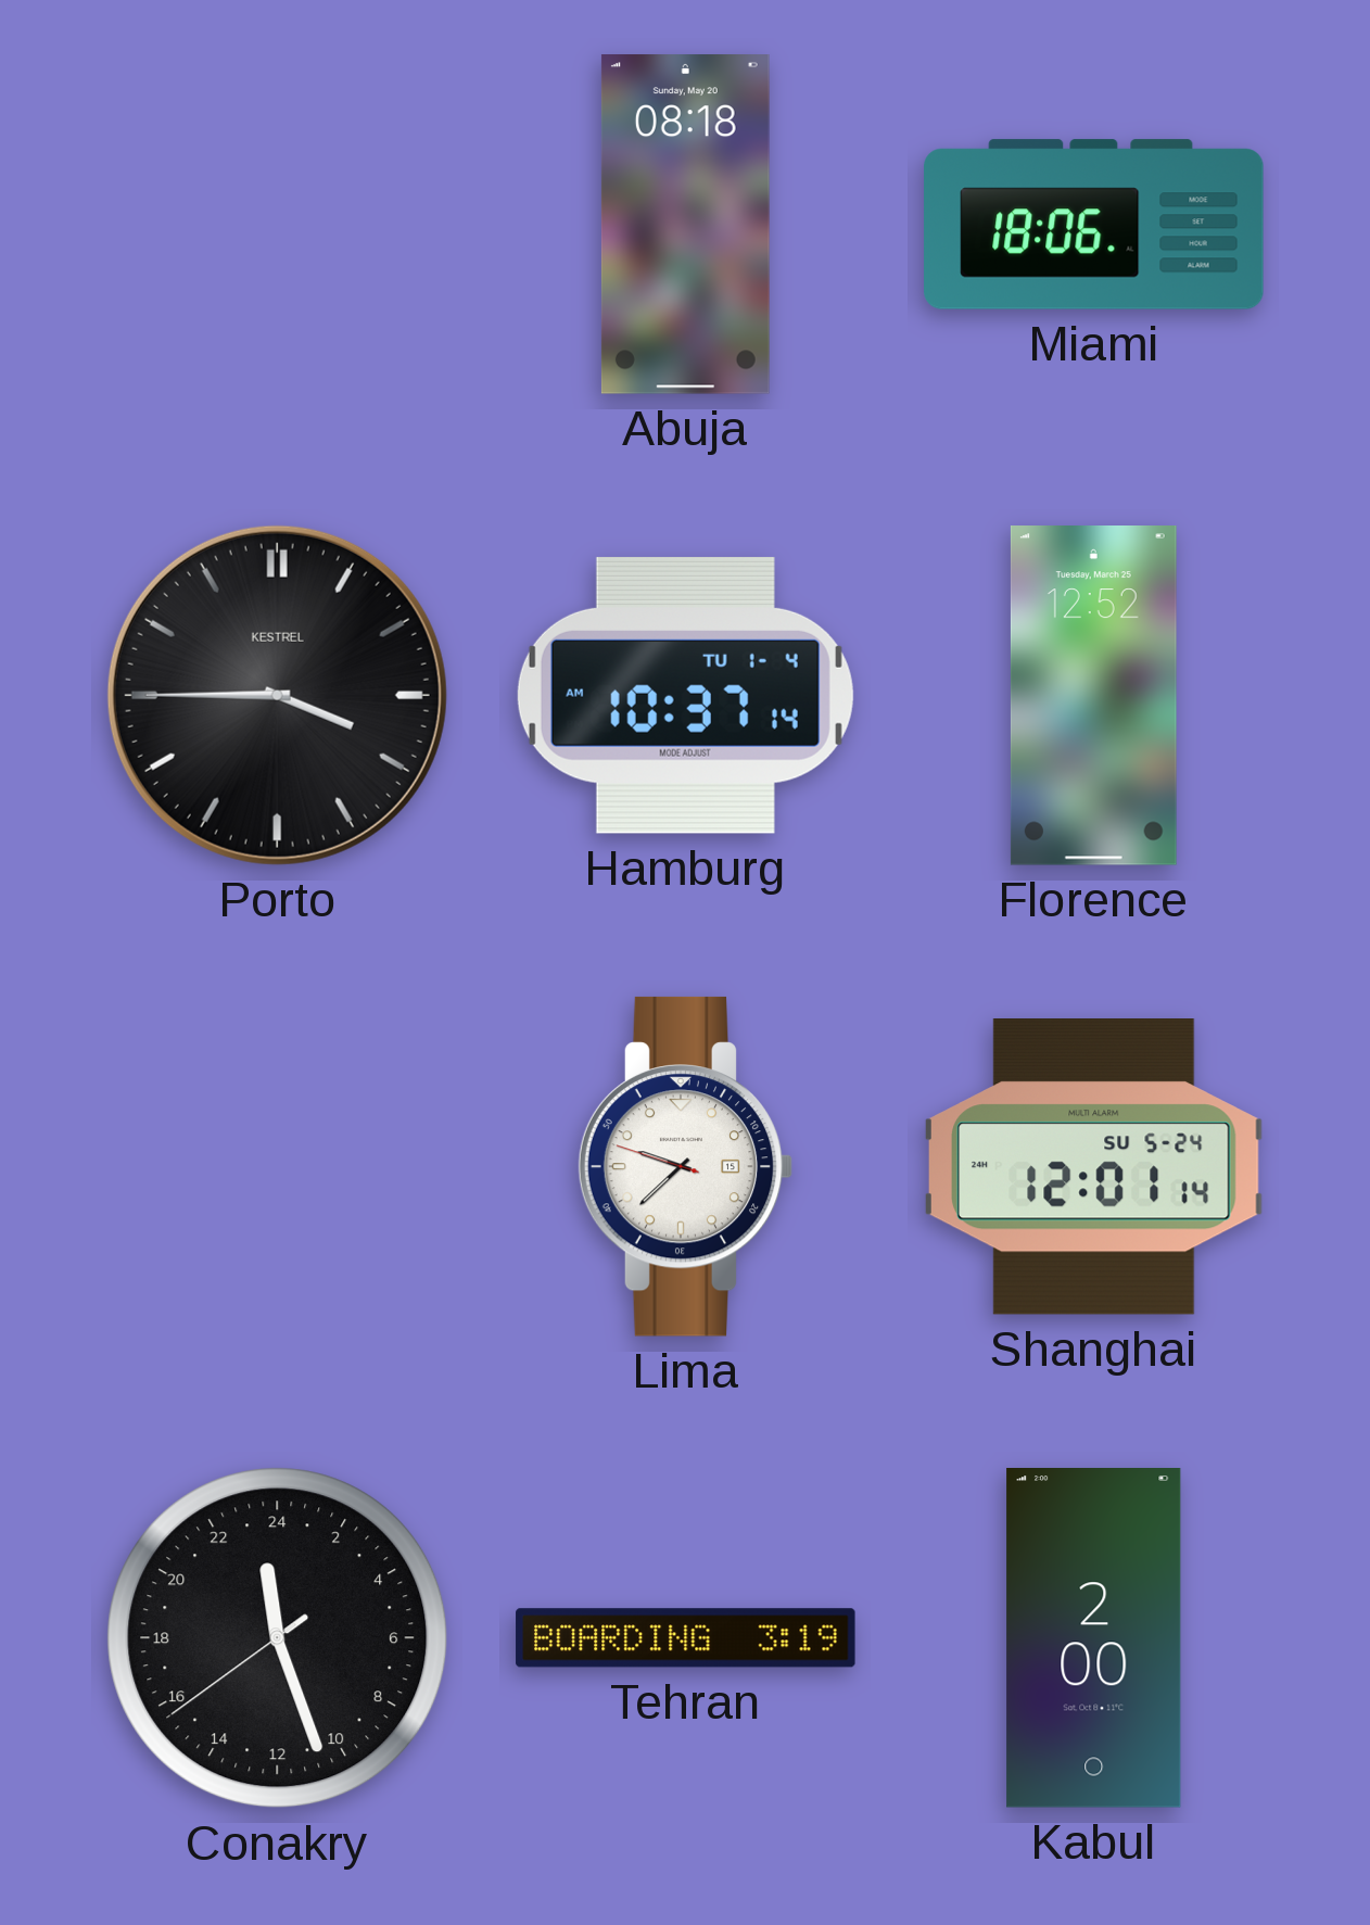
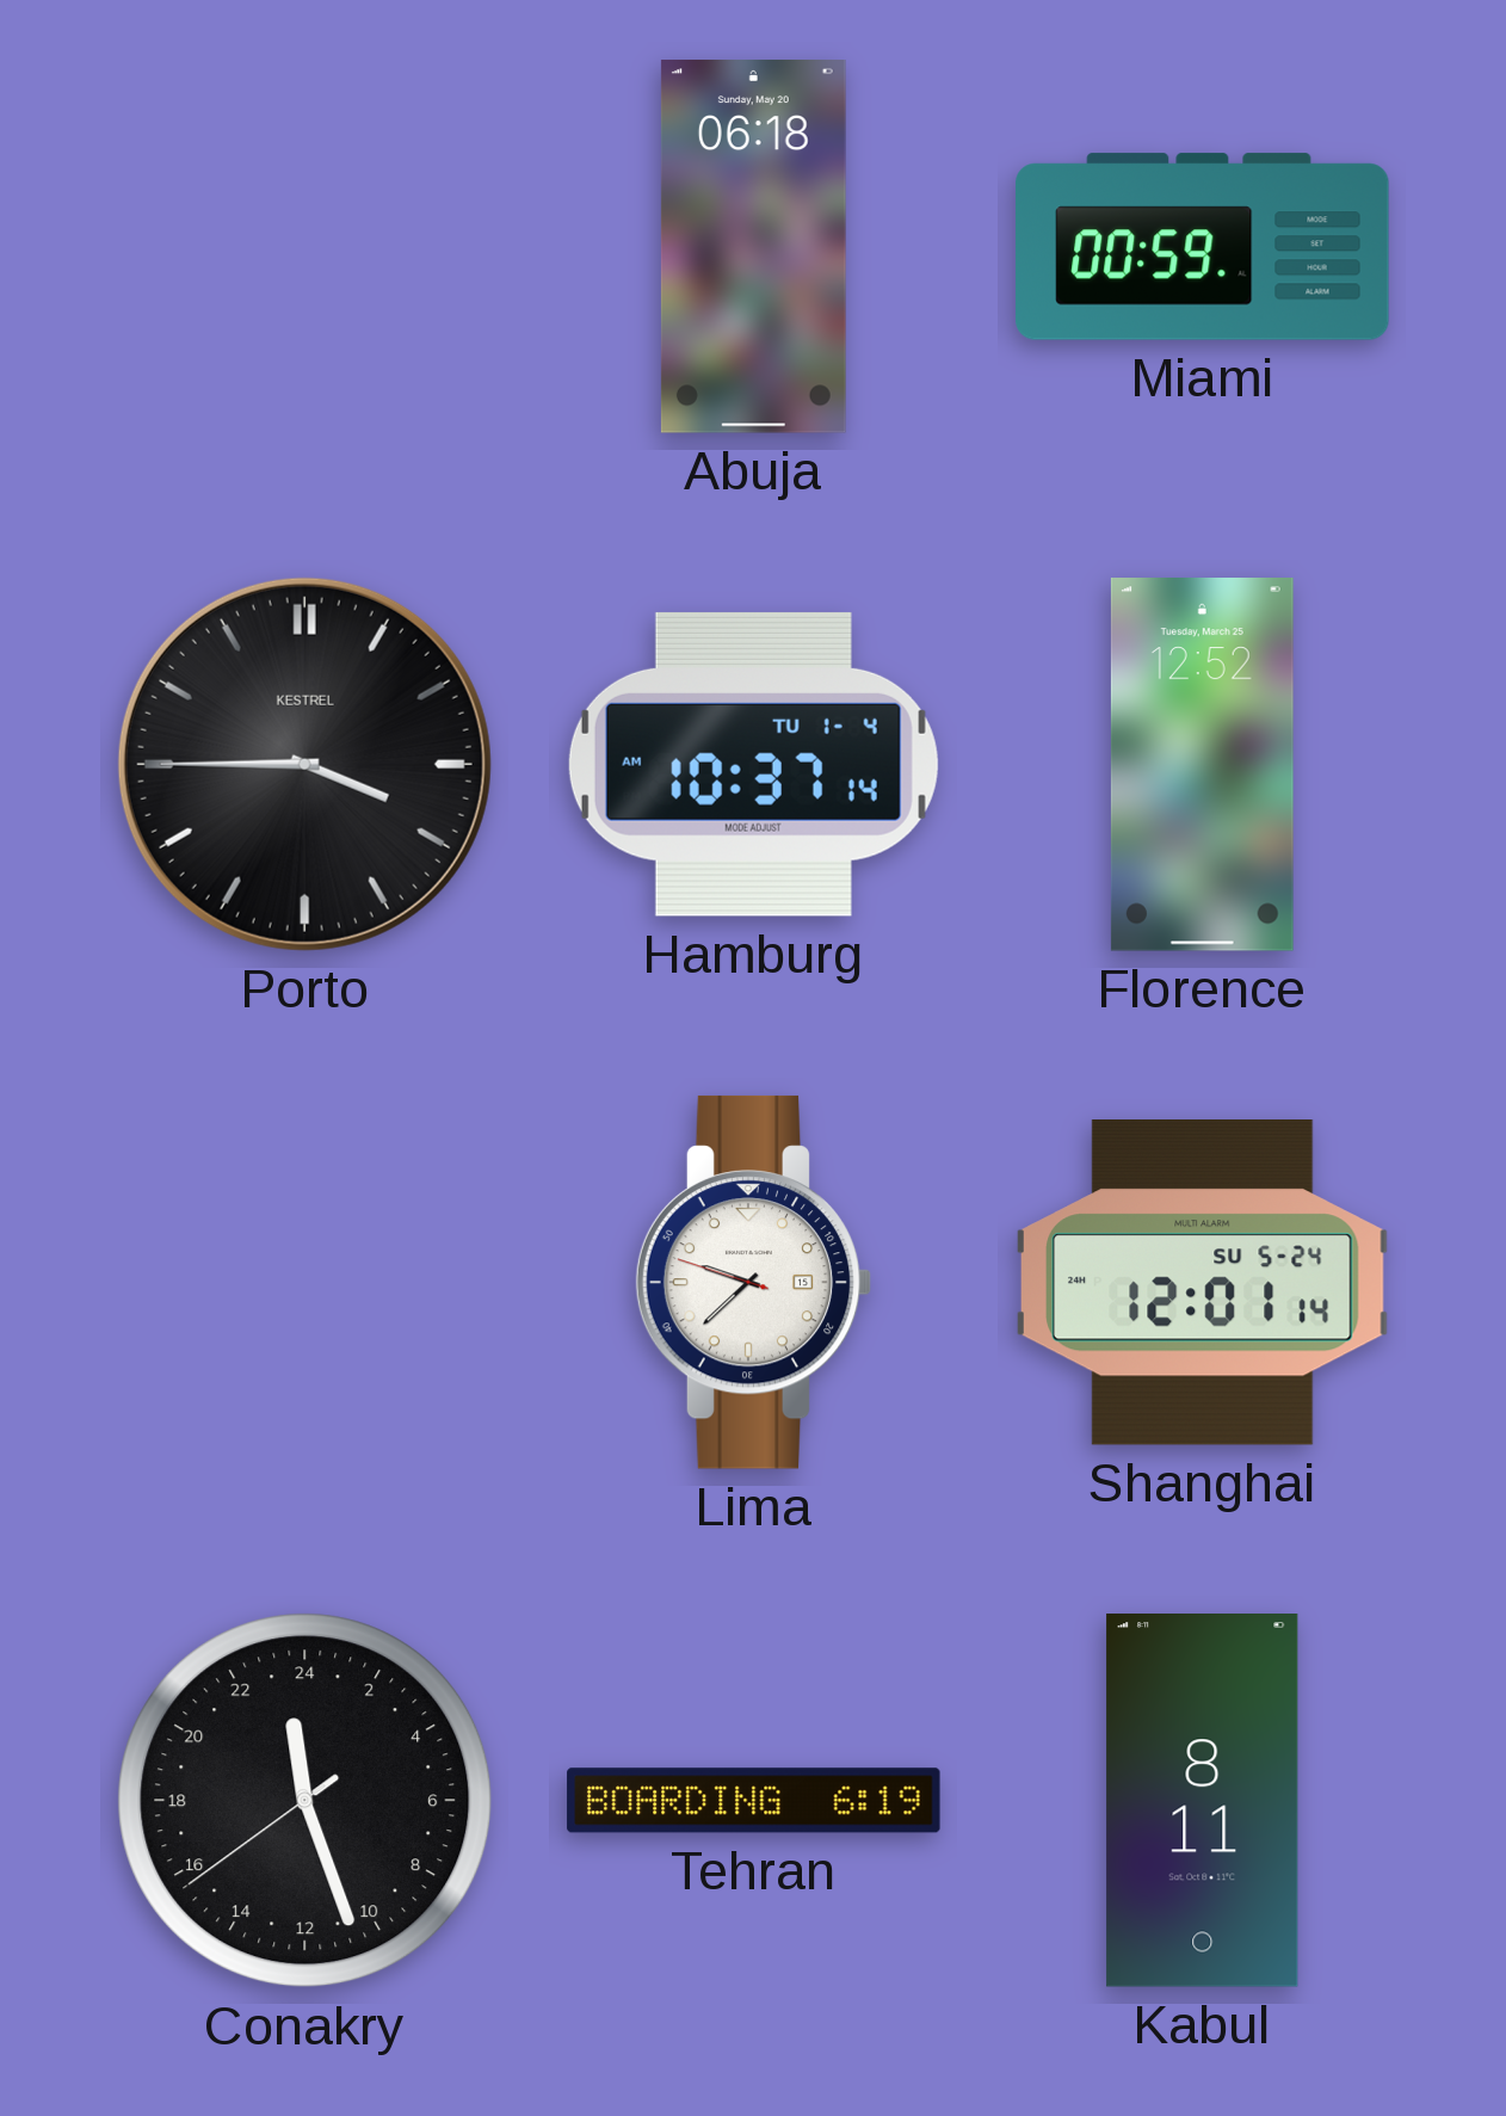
Abuja: 08:18 -> 06:18 (753, 247)
Miami: 18:06 -> 00:59 (1203, 247)
Tehran: 3:19 -> 6:19 (754, 1801)
Kabul: 2:00 -> 8:11 (1203, 1801)
